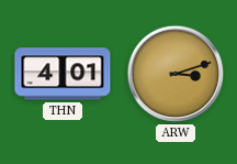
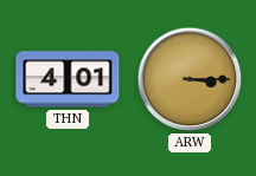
ARW: 3:12 -> 3:15 (190, 79)
